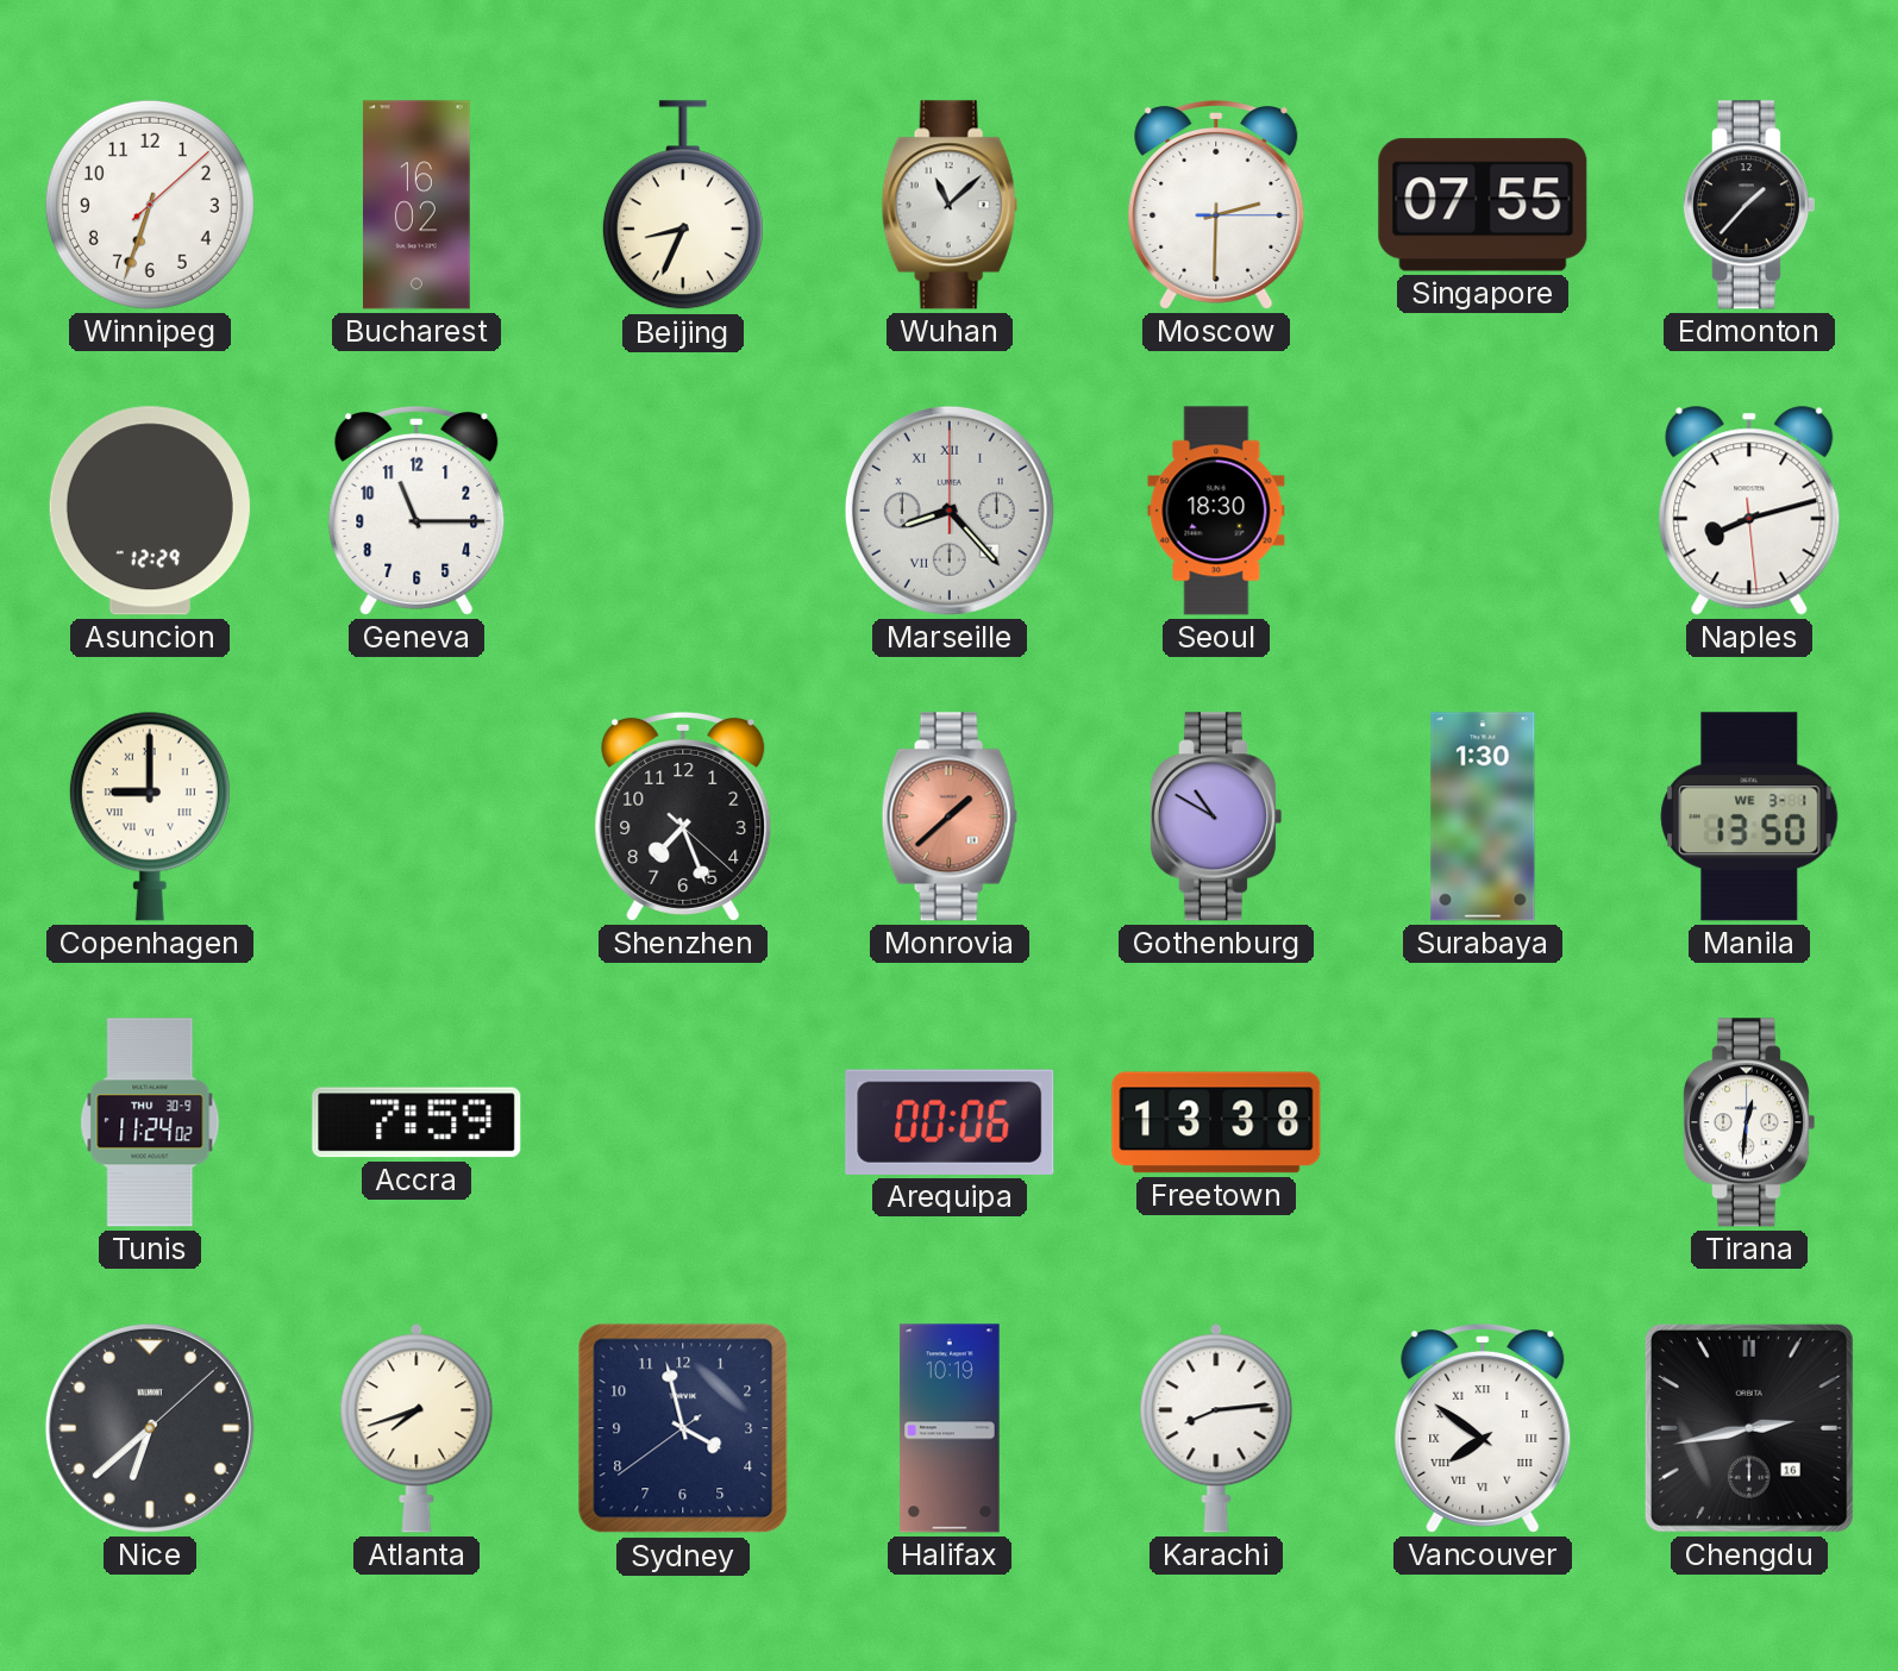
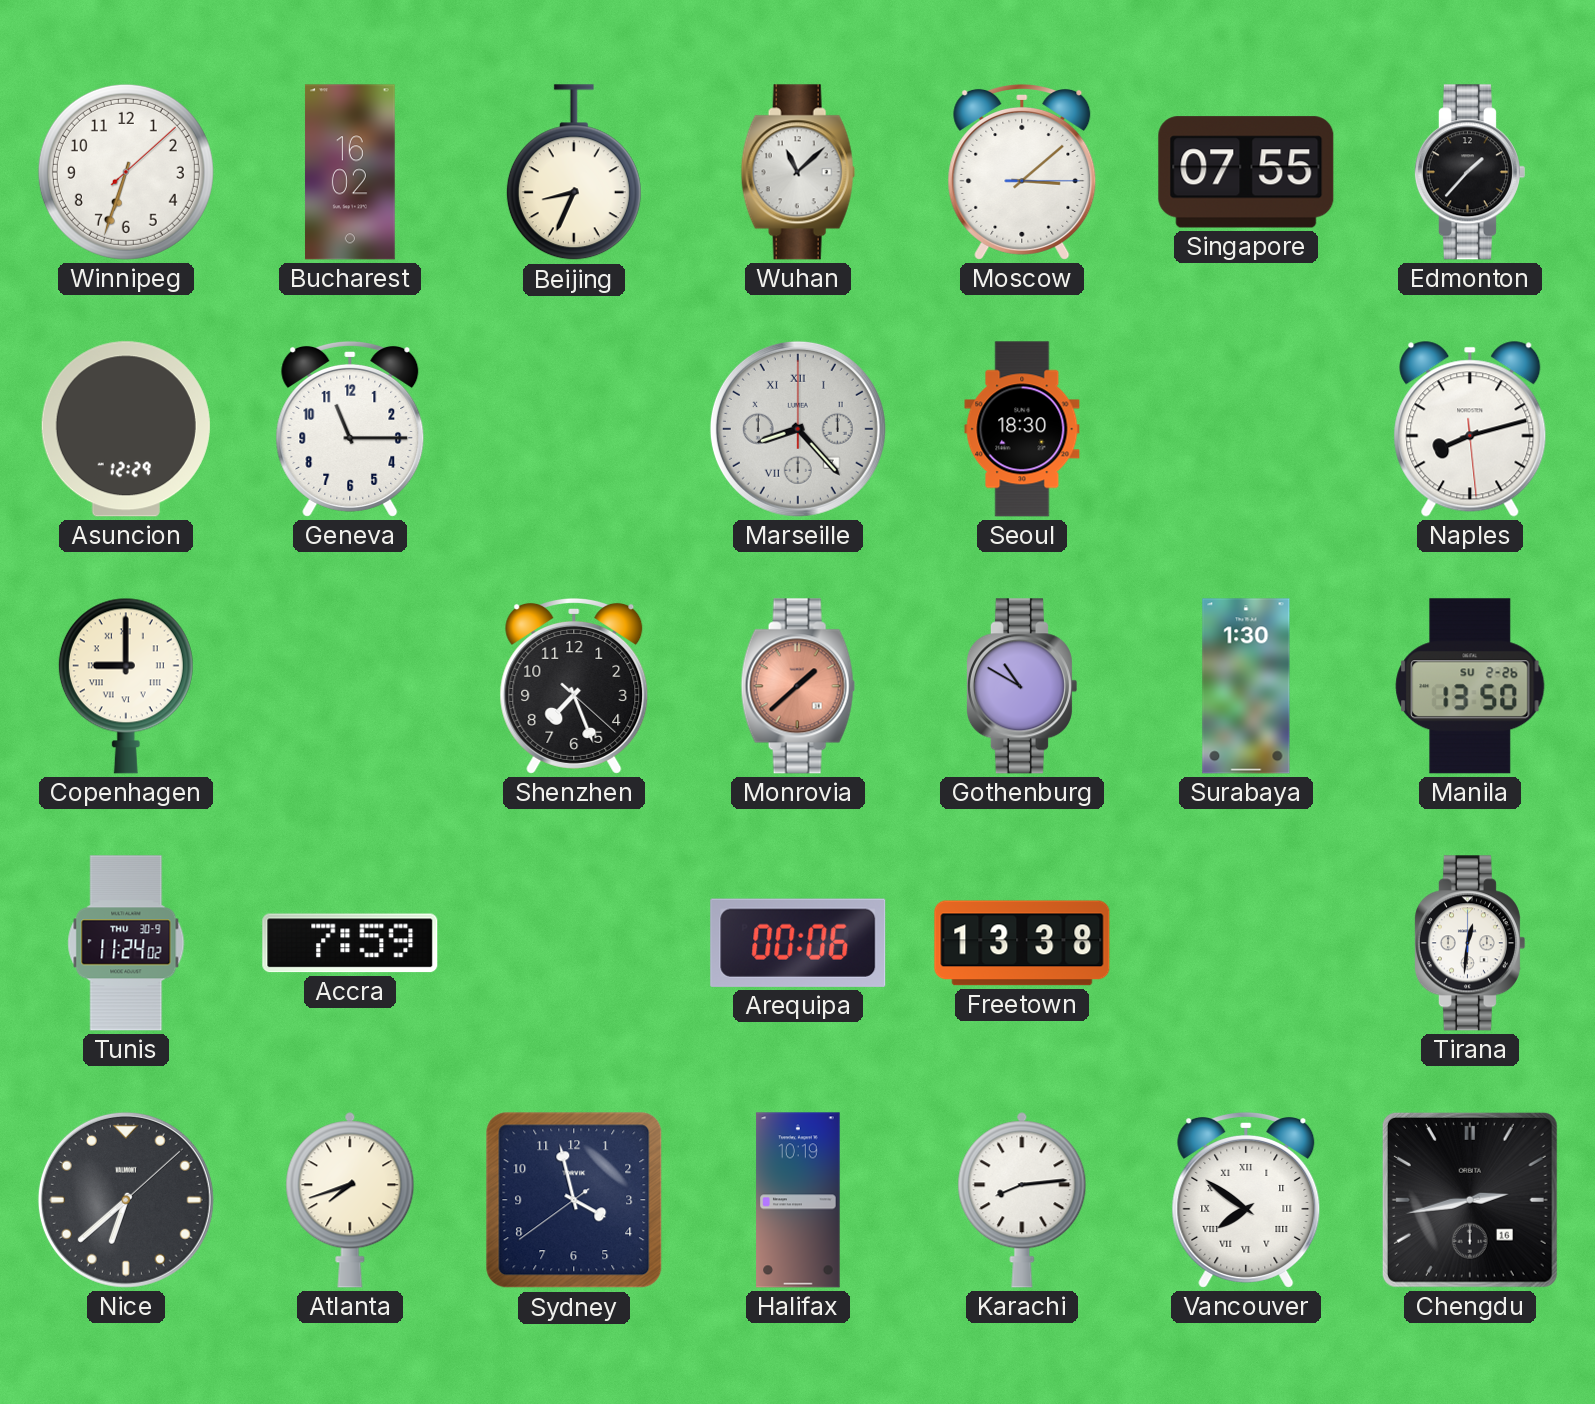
Moscow: 2:30 -> 3:08 (1022, 172)
Manila date: WE 3-1 -> SU 2-26 (1470, 686)
